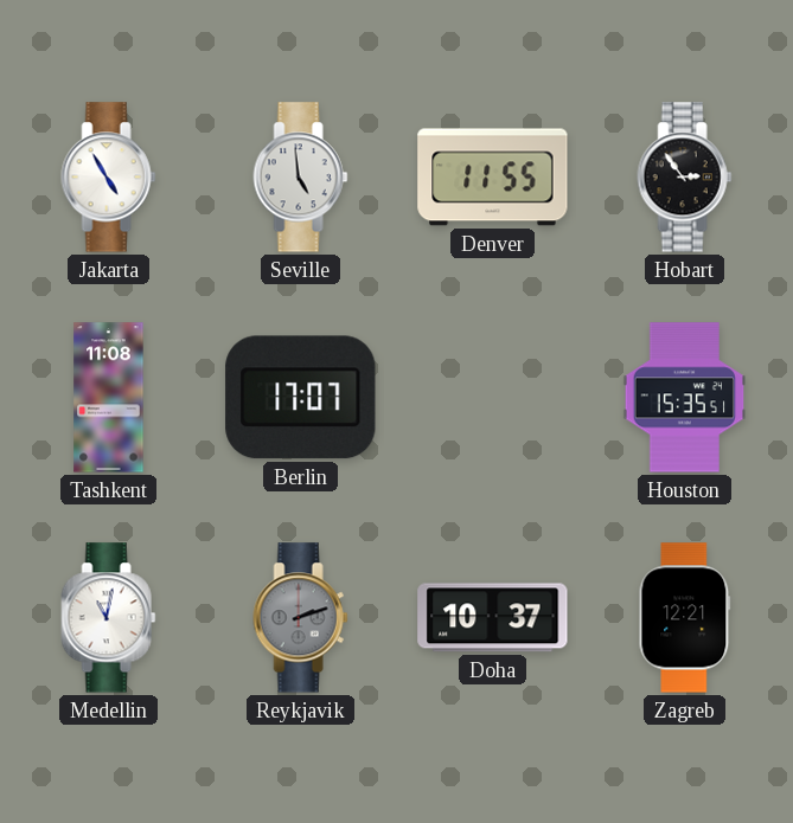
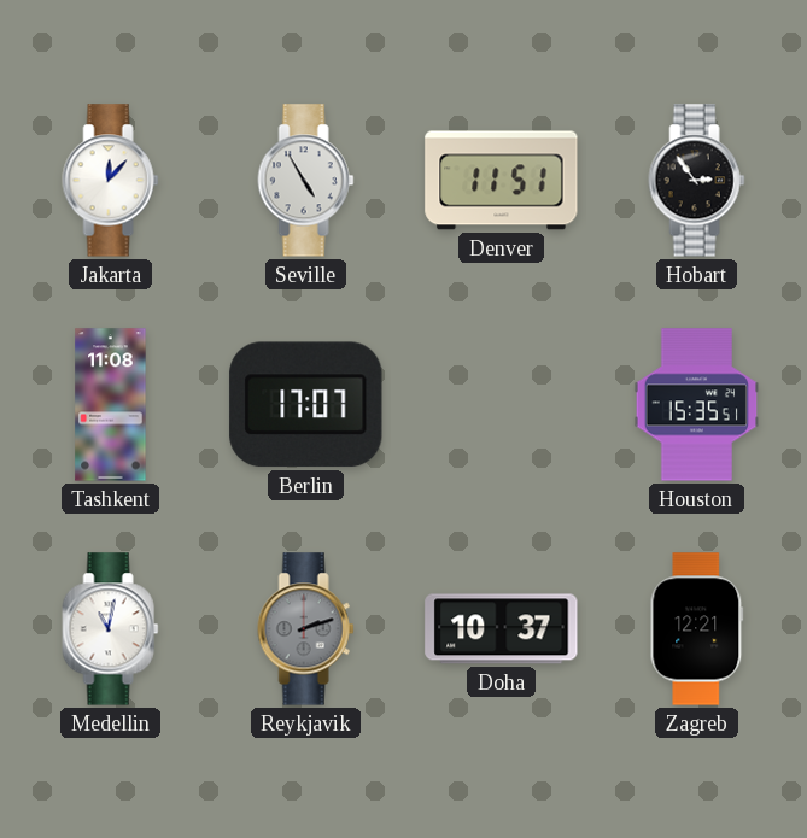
Jakarta: 4:55 -> 12:07 (111, 181)
Seville: 4:59 -> 4:55 (306, 181)
Denver: 11:55 -> 11:51 (502, 181)
